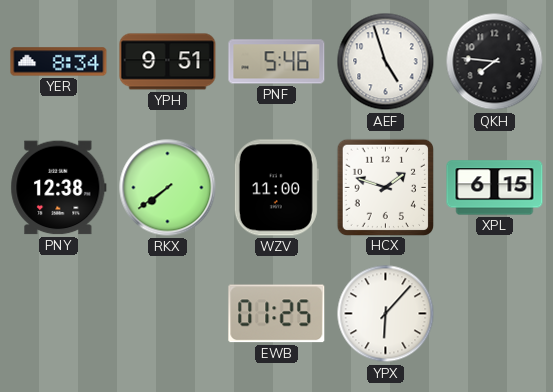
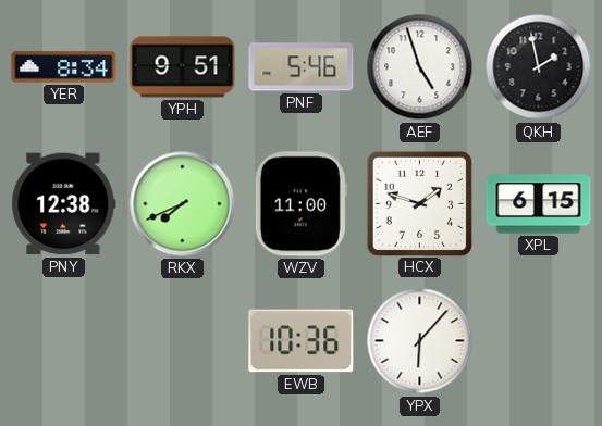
QKH: 7:46 -> 1:58 (539, 67)
RKX: 7:39 -> 7:41 (183, 204)
EWB: 01:25 -> 10:36 (302, 341)
